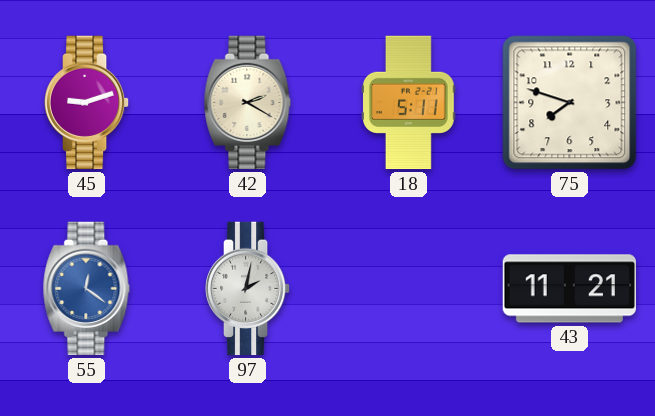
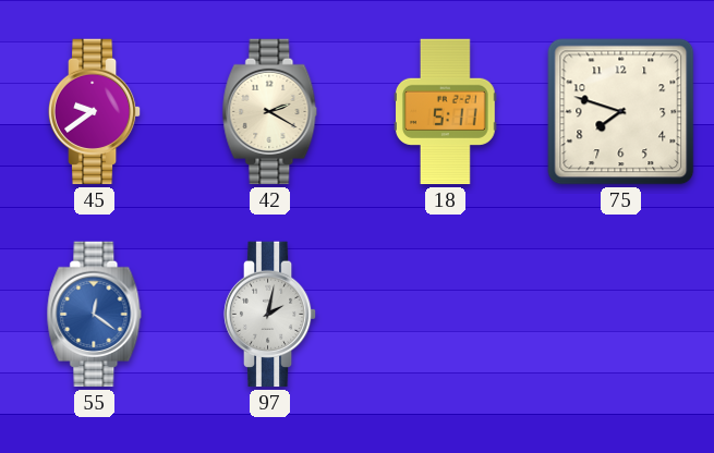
45: 9:12 -> 9:39 (95, 112)
43: 11:21 -> none (569, 289)
